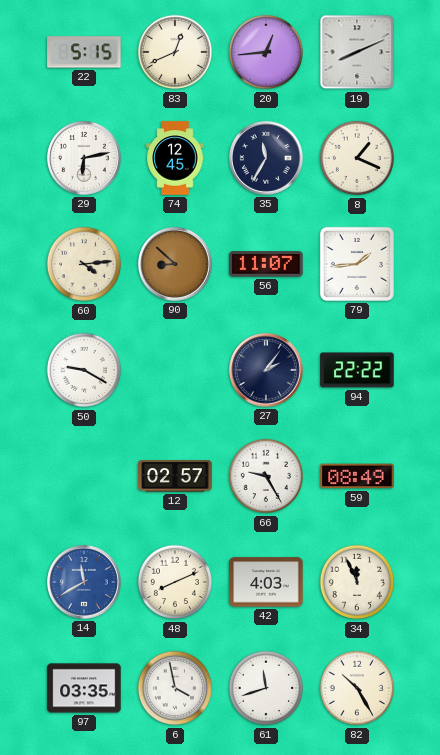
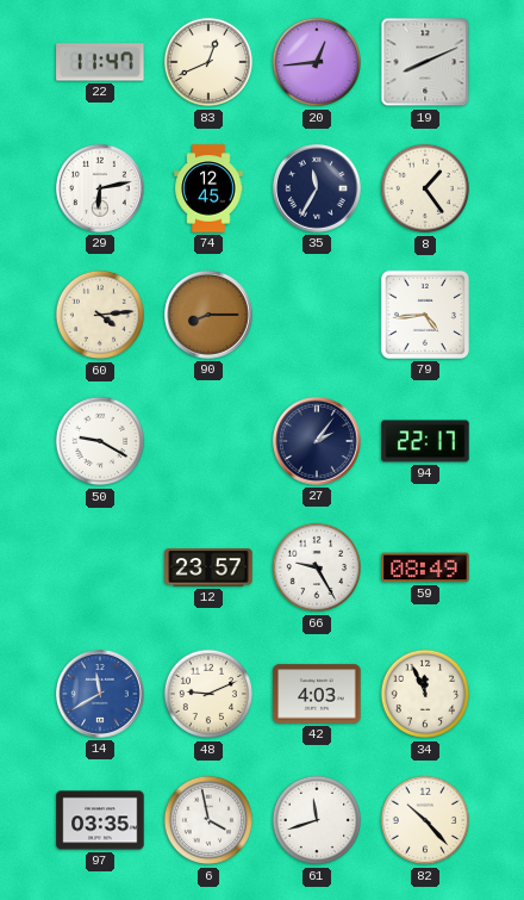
22: 5:15 -> 11:47 (100, 62)
8: 1:19 -> 1:24 (425, 188)
90: 8:52 -> 8:15 (210, 316)
56: 11:07 -> none (266, 264)
79: 1:44 -> 4:44 (425, 315)
94: 22:22 -> 22:17 (425, 441)
12: 02:57 -> 23:57 (208, 567)
48: 8:11 -> 9:11 (208, 694)
82: 10:25 -> 10:23 (425, 820)
